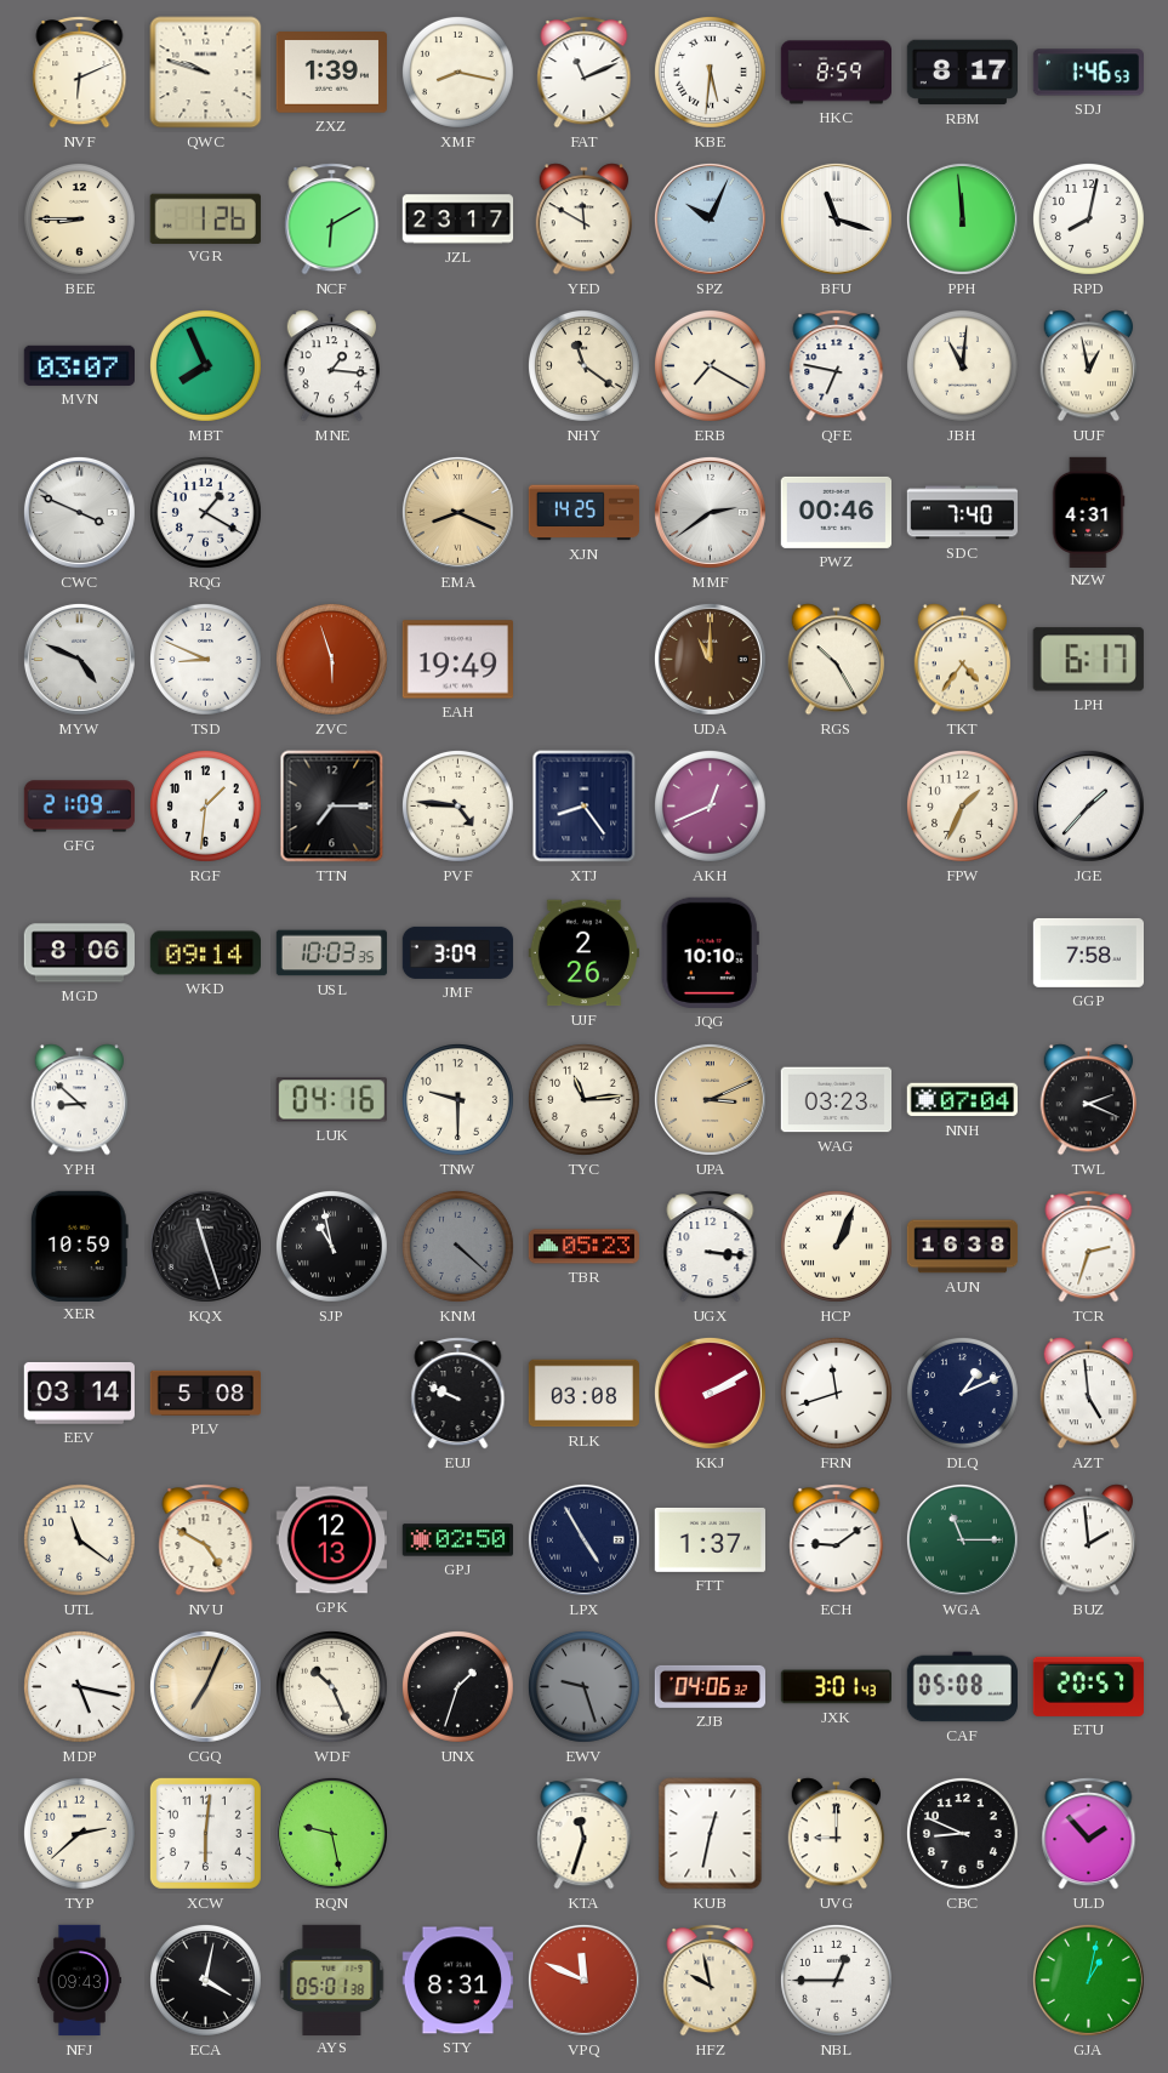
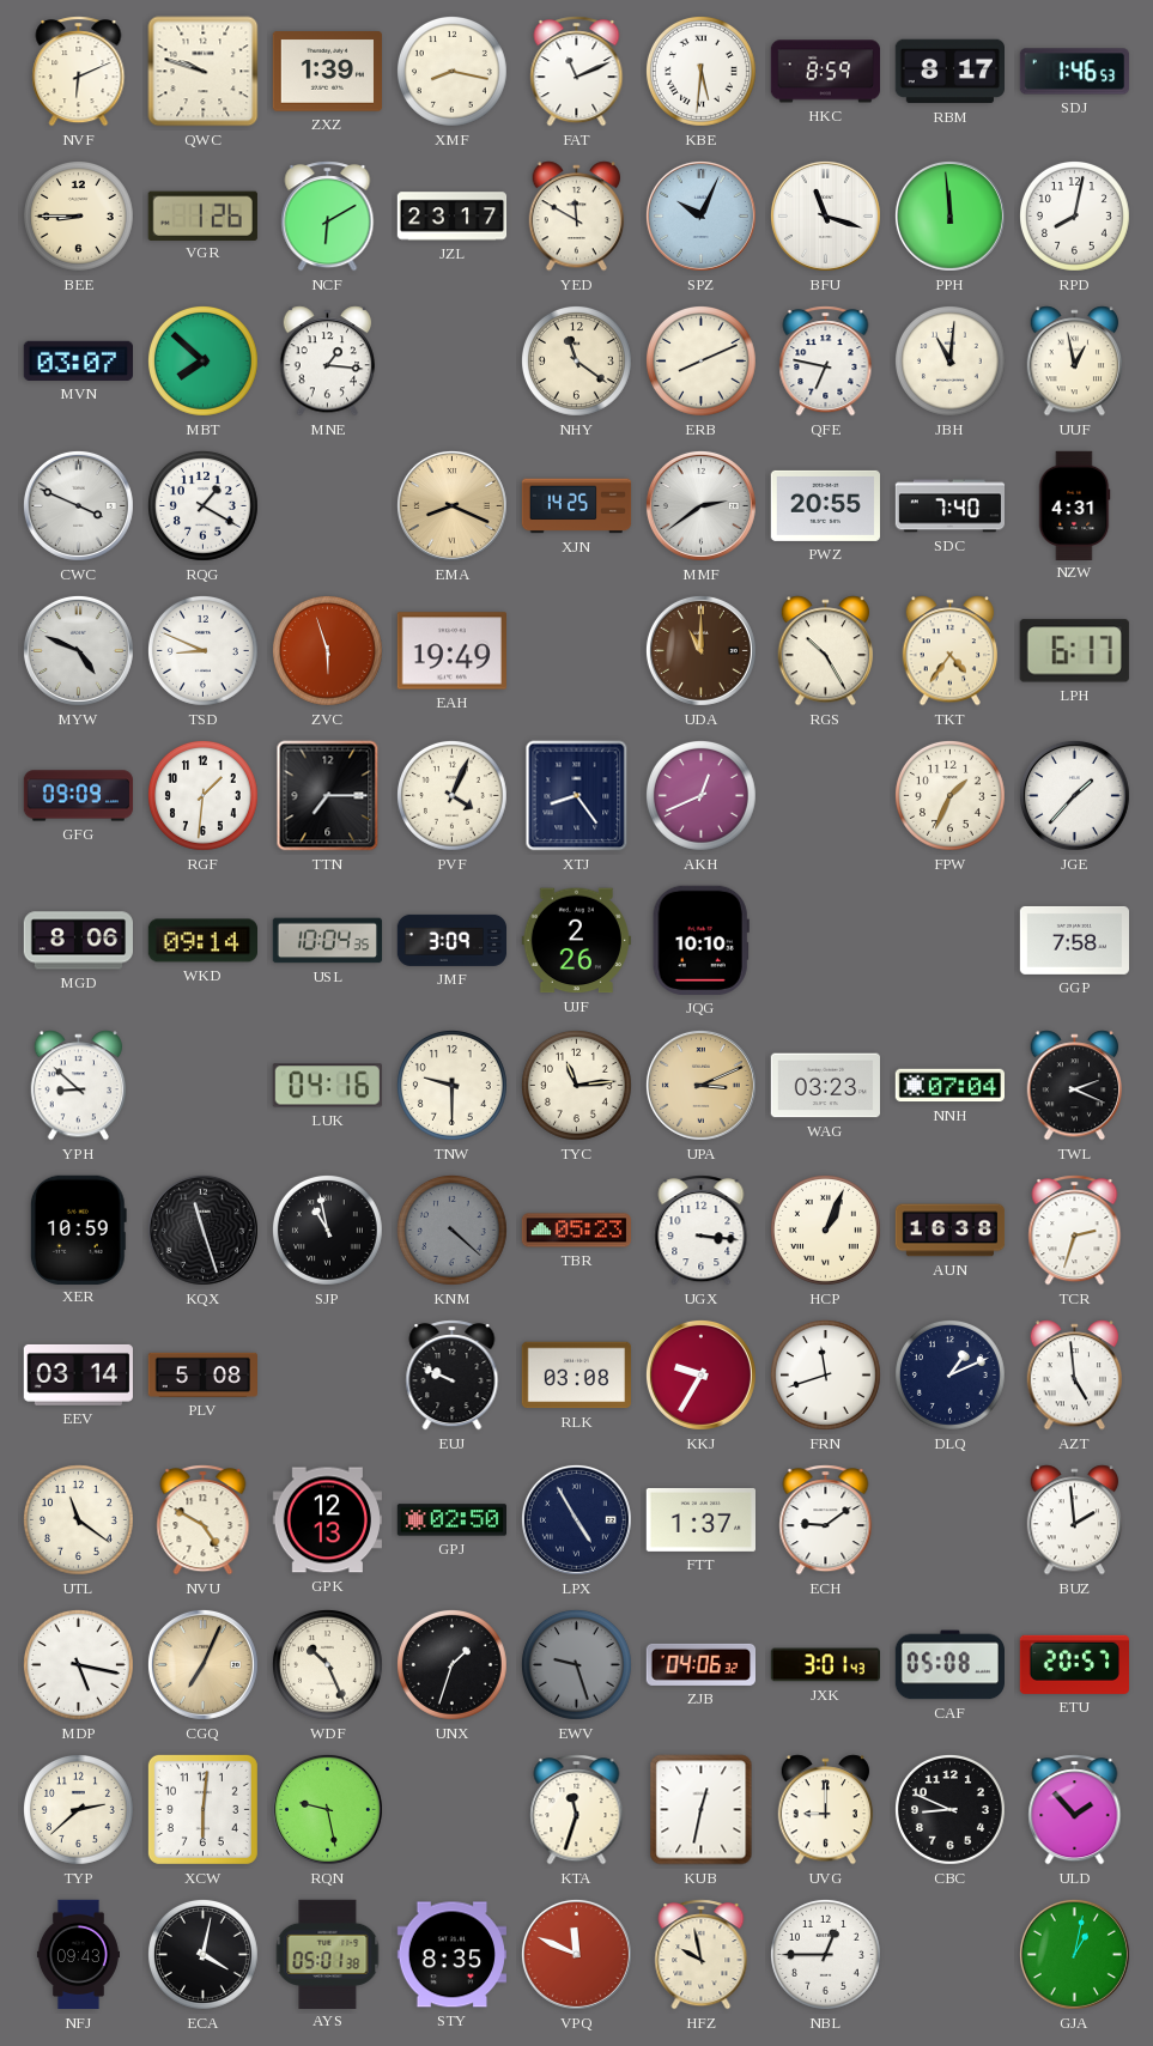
MBT: 7:56 -> 7:52 (202, 360)
ERB: 7:20 -> 8:11 (700, 360)
PWZ: 00:46 -> 20:55 (825, 505)
GFG: 21:09 -> 09:09 (79, 796)
PVF: 4:46 -> 4:04 (451, 795)
USL: 10:03 -> 10:04 (328, 941)
KKJ: 2:10 -> 9:35 (700, 1374)
WGA: 11:15 -> none (962, 1539)
STY: 8:31 -> 8:35 (451, 1955)
